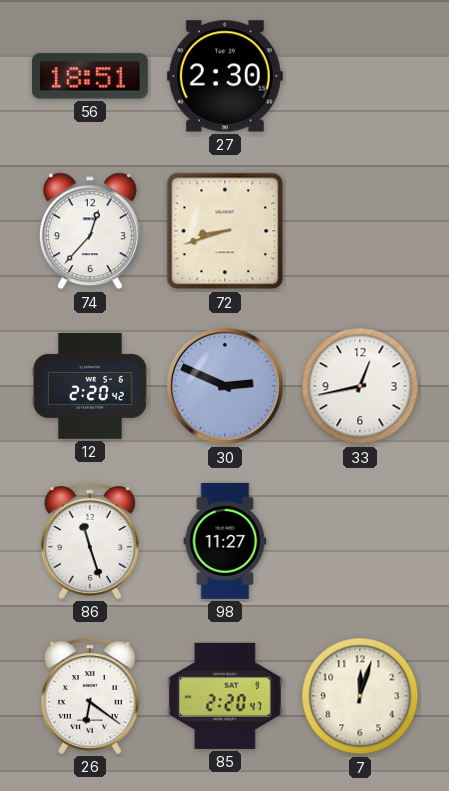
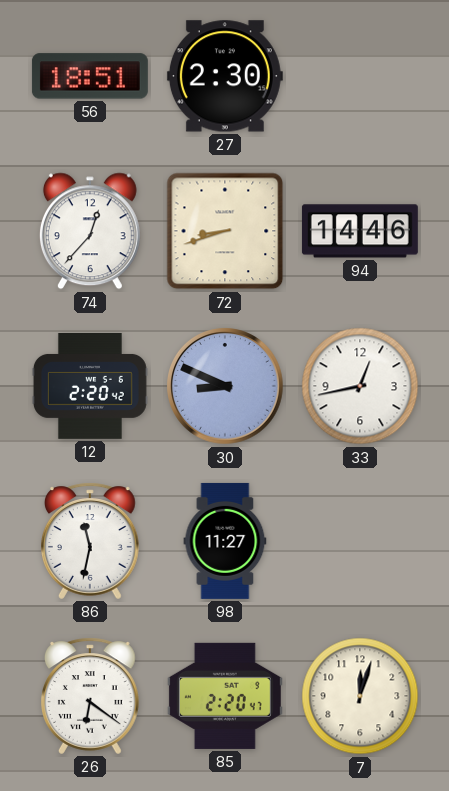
94: none -> 14:46 (360, 231)
30: 2:49 -> 8:49 (226, 387)
86: 11:27 -> 11:32 (91, 541)
